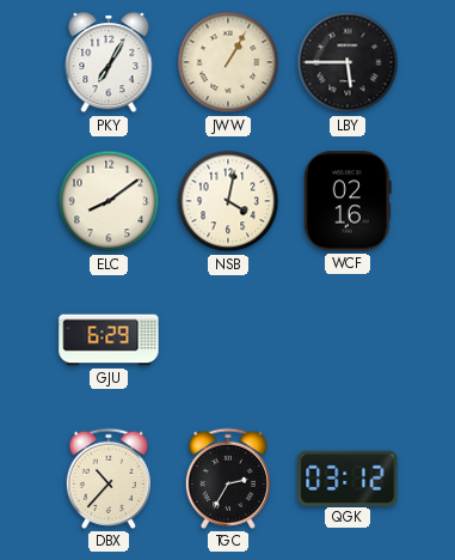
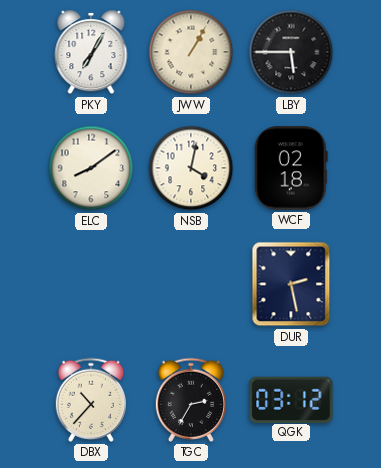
WCF: 02:16 -> 02:18 (291, 168)
GJU: 6:29 -> none (109, 340)
DUR: none -> 2:28 (291, 284)
